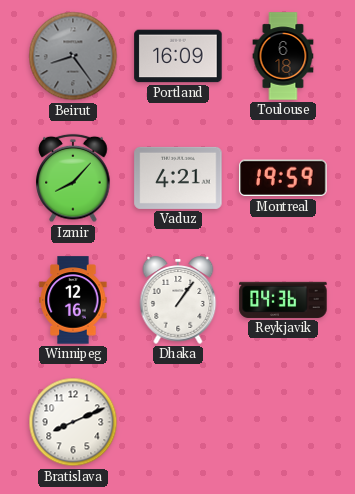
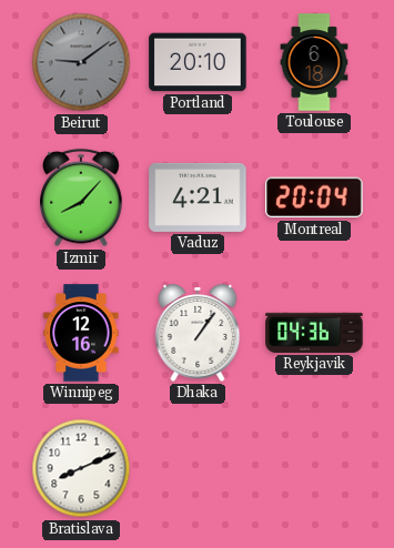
Beirut: 8:24 -> 9:09 (81, 62)
Portland: 16:09 -> 20:10 (198, 62)
Montreal: 19:59 -> 20:04 (314, 197)
